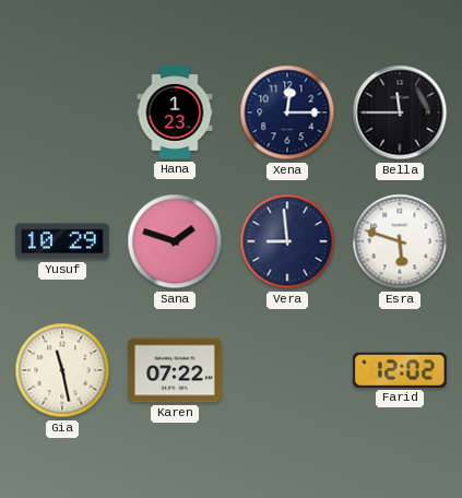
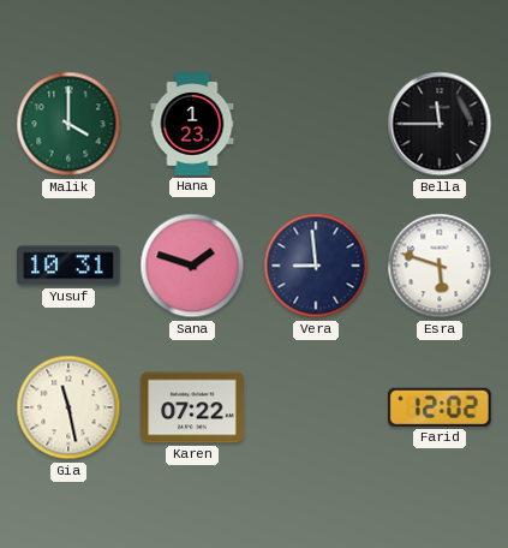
Malik: none -> 4:00 (68, 124)
Xena: 12:15 -> none (287, 112)
Yusuf: 10:29 -> 10:31 (68, 266)
